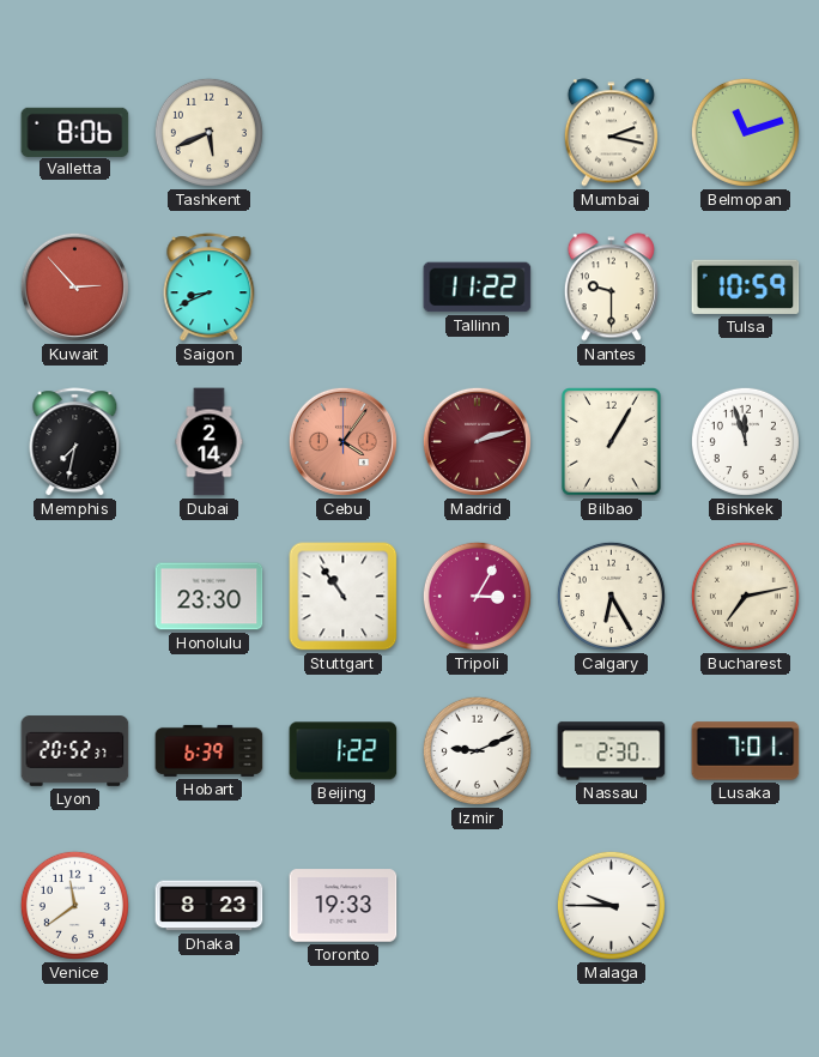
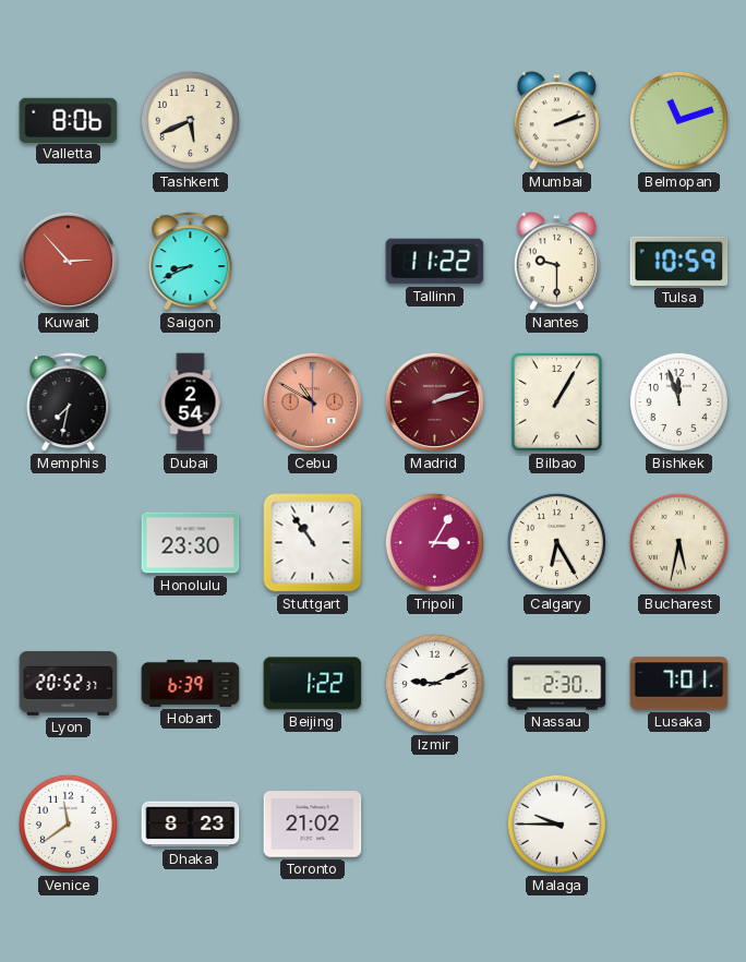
Mumbai: 2:17 -> 2:12 (556, 121)
Dubai: 2:14 -> 2:54 (191, 402)
Cebu: 4:06 -> 10:50 (312, 401)
Bucharest: 7:13 -> 5:32 (678, 542)
Toronto: 19:33 -> 21:02 (313, 825)
